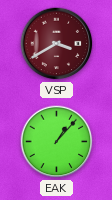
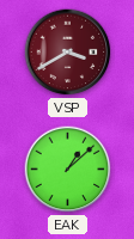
EAK: 1:07 -> 1:08 (68, 170)
